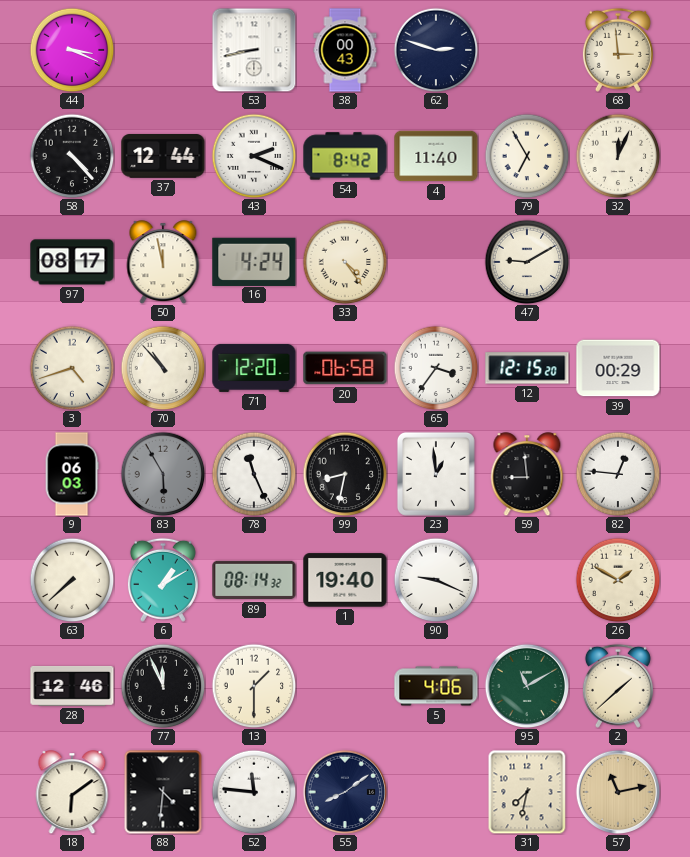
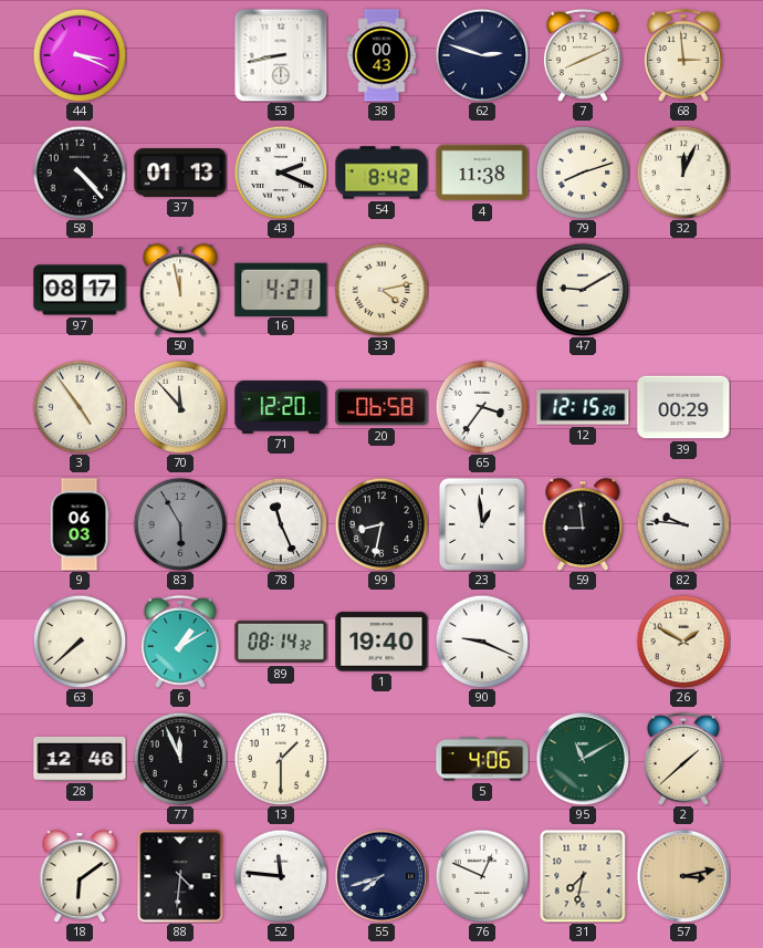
7: none -> 8:11 (583, 55)
37: 12:44 -> 01:13 (180, 174)
4: 11:40 -> 11:38 (482, 173)
79: 6:55 -> 8:12 (583, 173)
16: 4:24 -> 4:21 (281, 289)
33: 4:24 -> 4:13 (381, 290)
3: 4:42 -> 4:54 (80, 407)
70: 10:53 -> 11:53 (180, 407)
82: 12:46 -> 9:46 (683, 524)
55: 8:09 -> 7:42 (381, 876)
76: none -> 12:49 (482, 876)
57: 11:13 -> 3:13 (683, 876)
